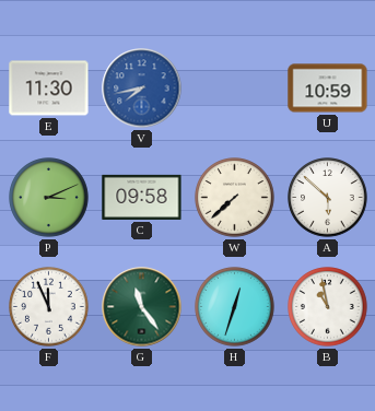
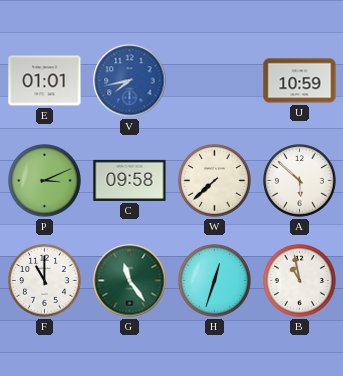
E: 11:30 -> 01:01 (45, 81)
F: 11:56 -> 11:00 (45, 281)
